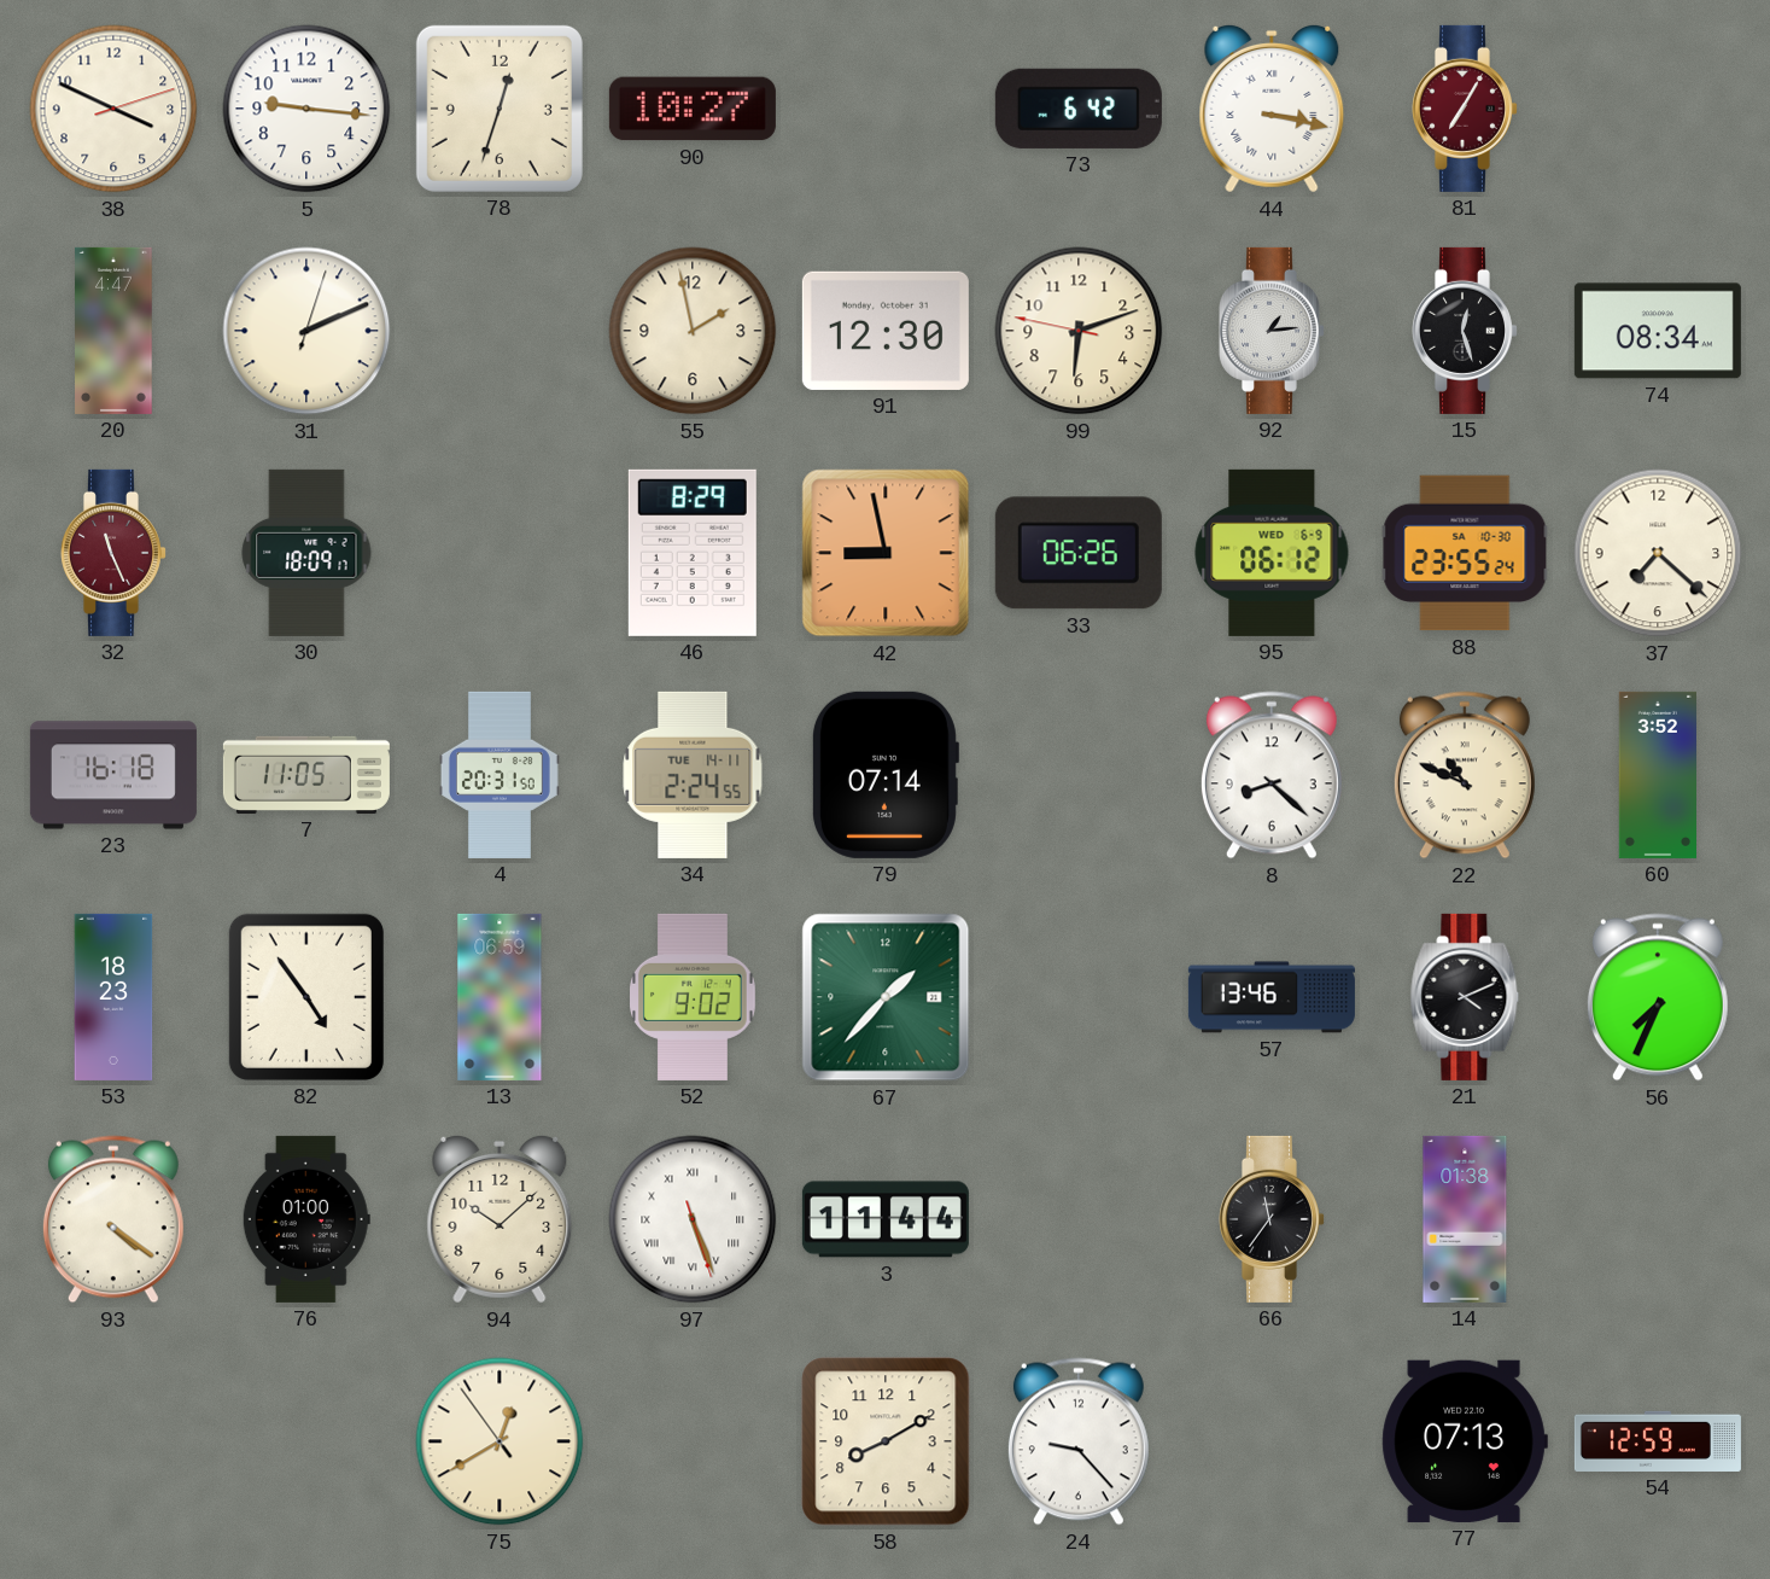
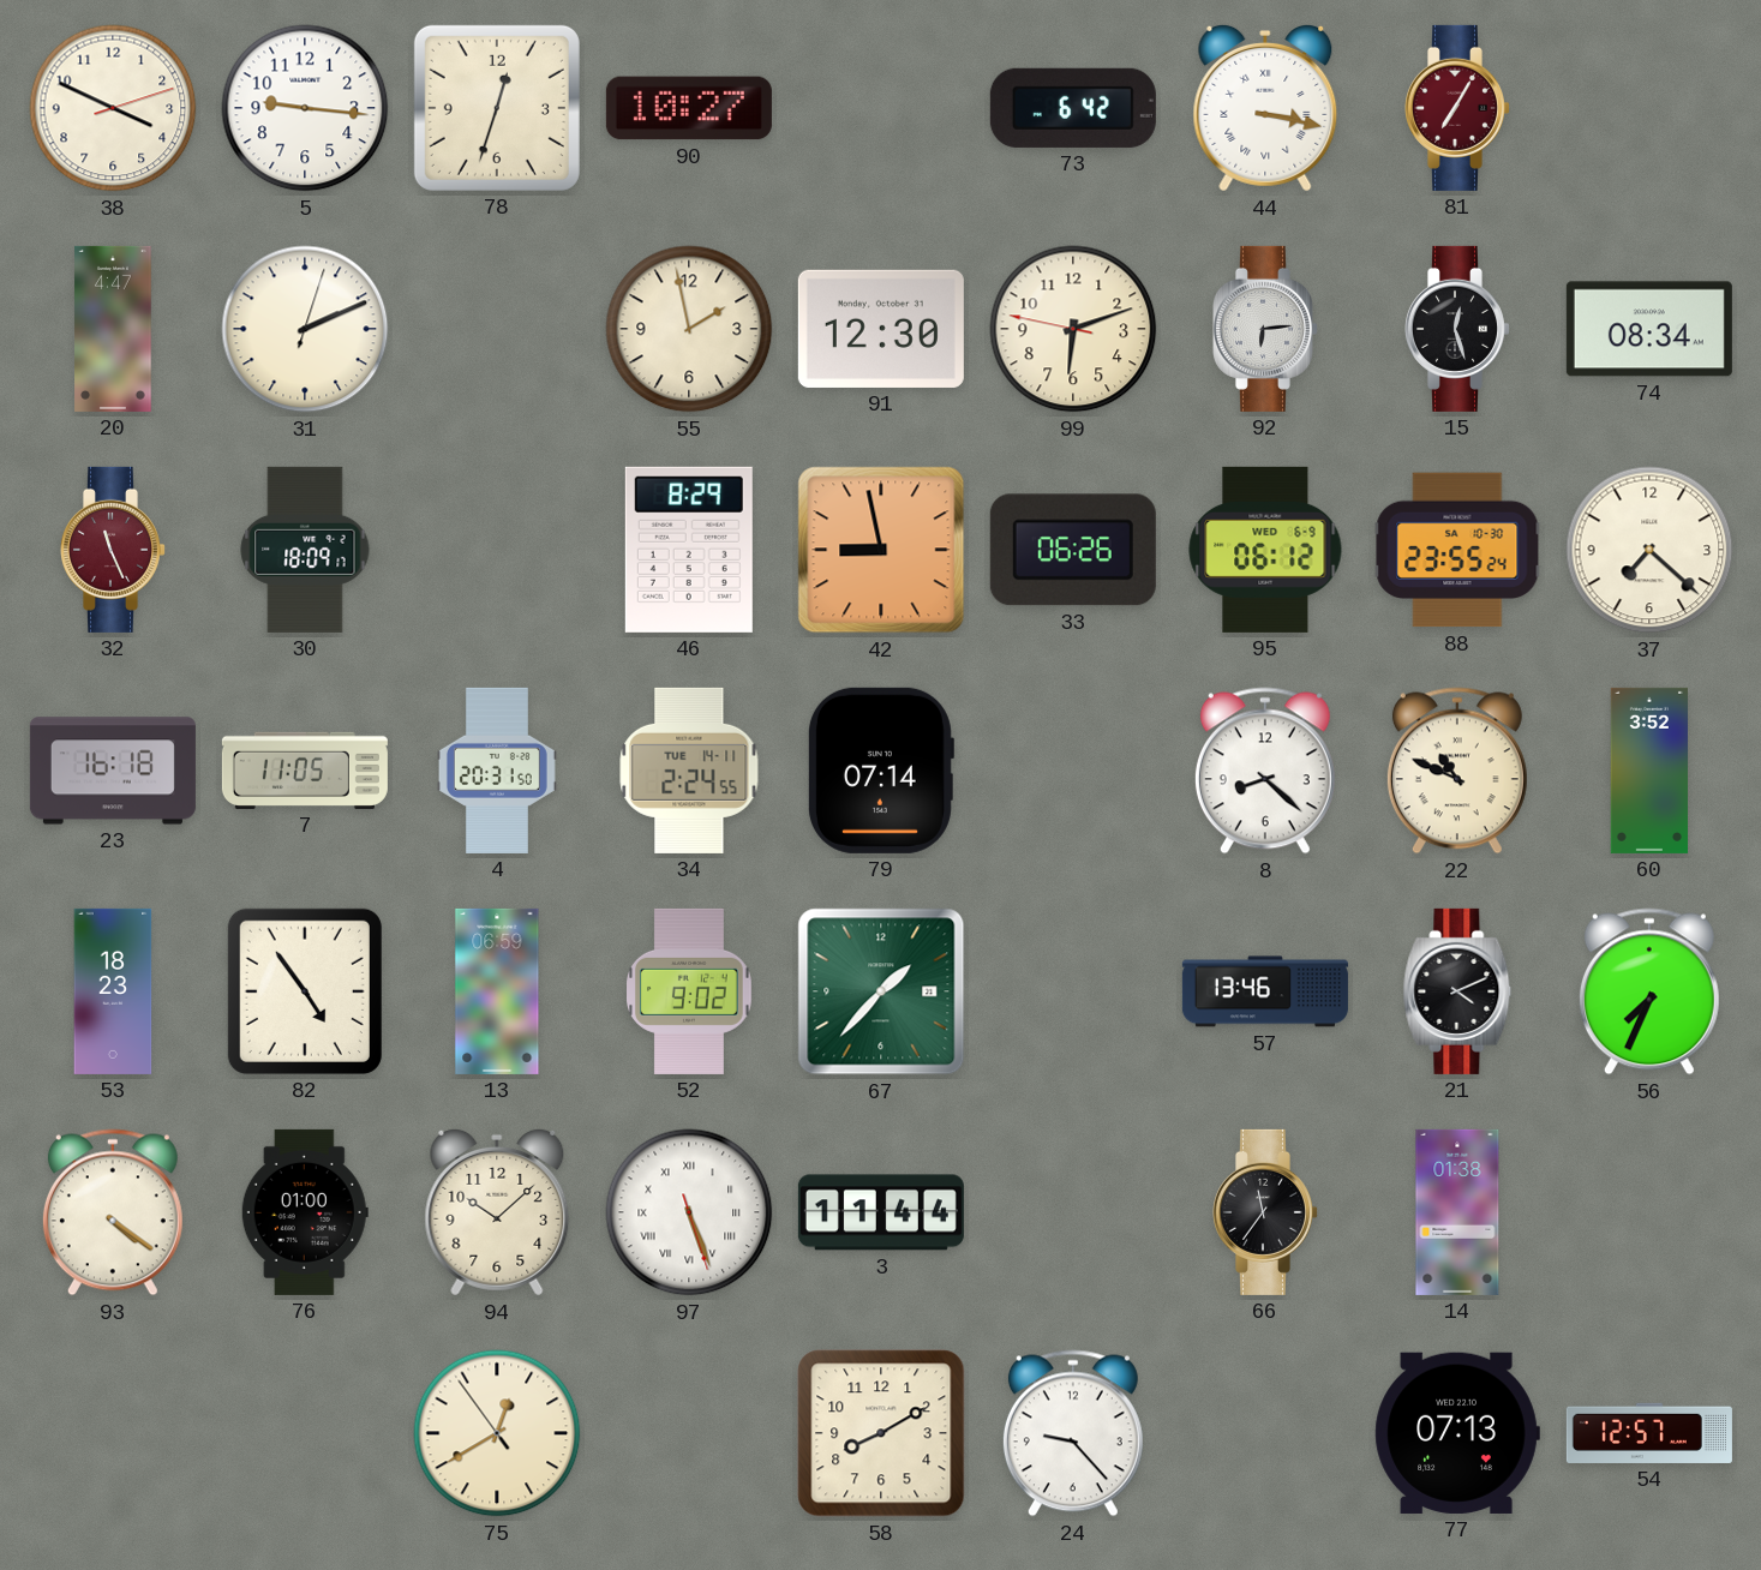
92: 1:14 -> 6:14 (1265, 329)
54: 12:59 -> 12:57 (1649, 1433)
